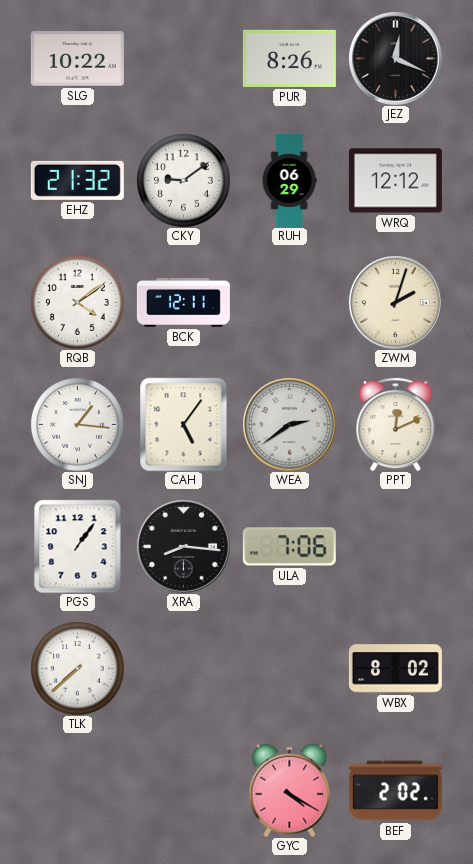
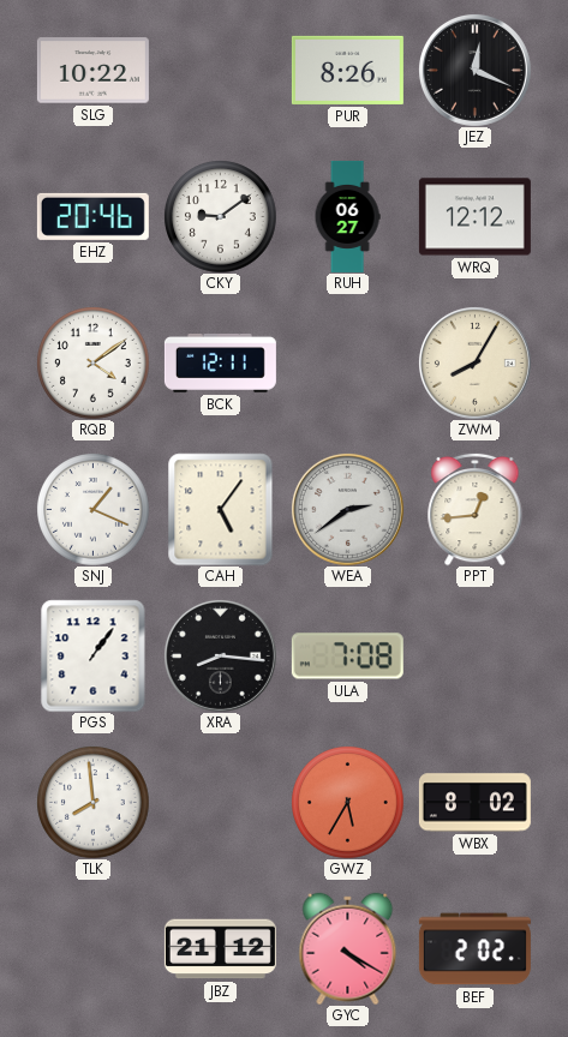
EHZ: 21:32 -> 20:46 (92, 216)
RUH: 06:29 -> 06:27 (347, 216)
ZWM: 2:03 -> 8:05 (474, 362)
SNJ: 1:16 -> 1:19 (94, 510)
PPT: 12:11 -> 12:44 (476, 509)
ULA: 7:06 -> 7:08 (347, 657)
TLK: 7:38 -> 7:59 (94, 803)
GWZ: none -> 5:35 (348, 803)
JBZ: none -> 21:12 (220, 949)
